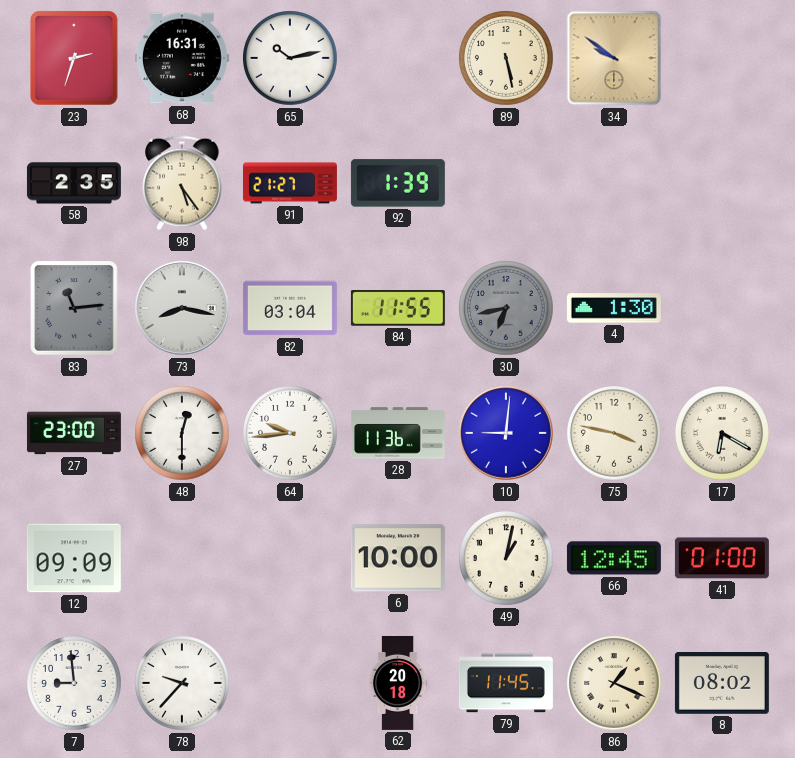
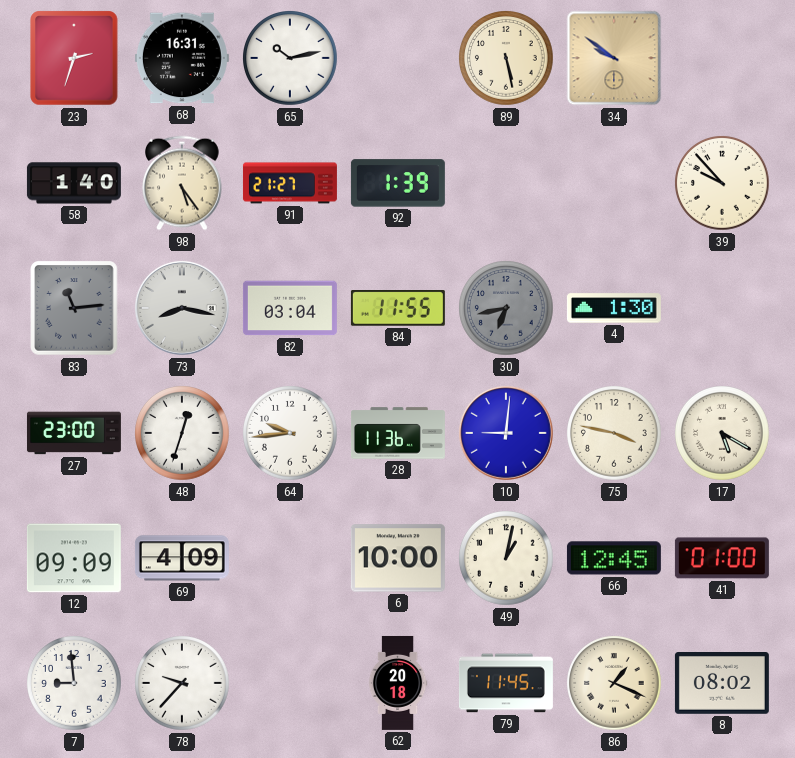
58: 2:35 -> 1:40 (74, 183)
39: none -> 9:53 (723, 184)
48: 12:30 -> 12:33 (183, 434)
17: 6:20 -> 5:20 (723, 434)
69: none -> 4:09 (182, 558)
